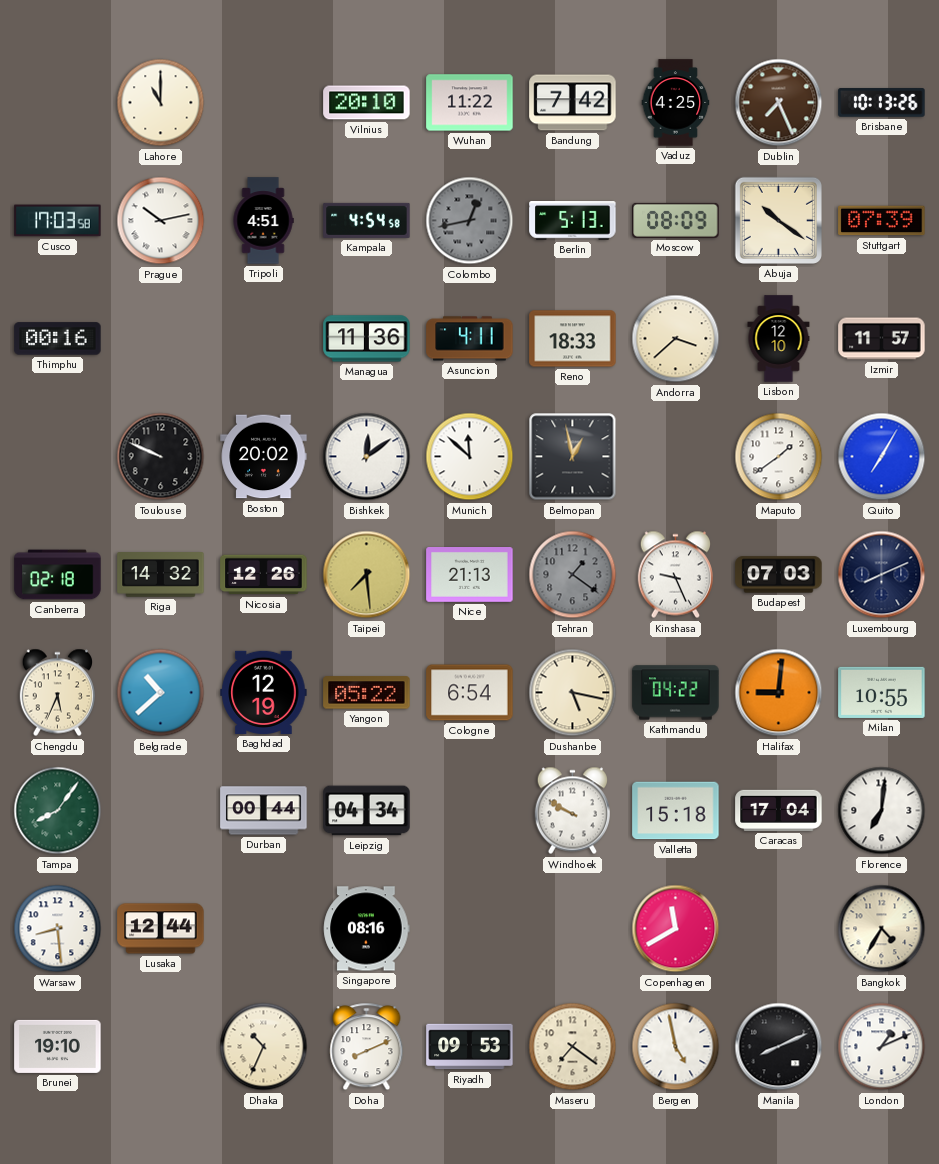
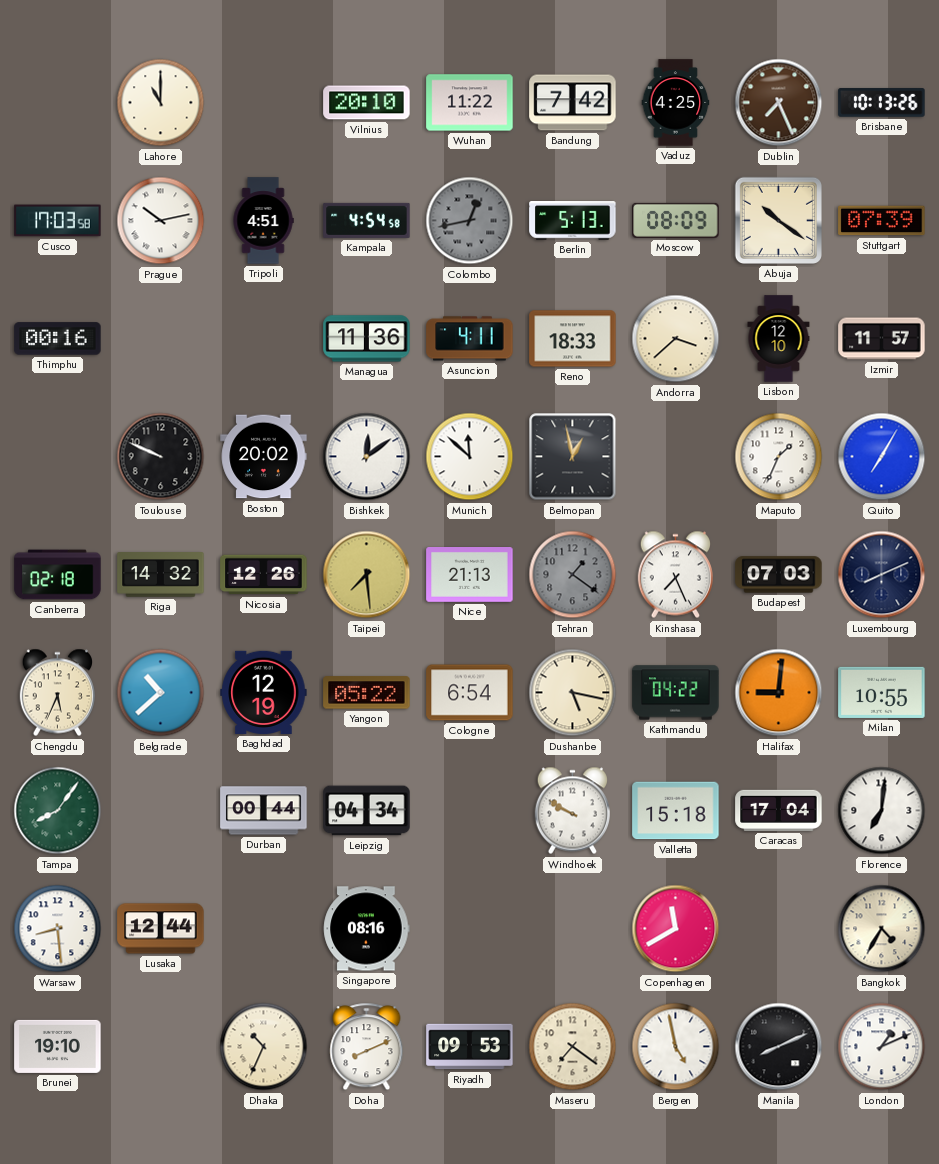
Maputo: 1:39 -> 1:34 (779, 457)
Kinshasa: 9:26 -> 7:26 (675, 575)
